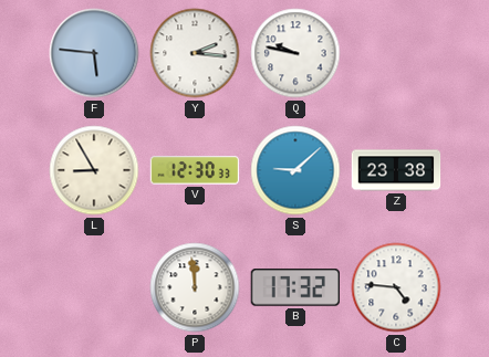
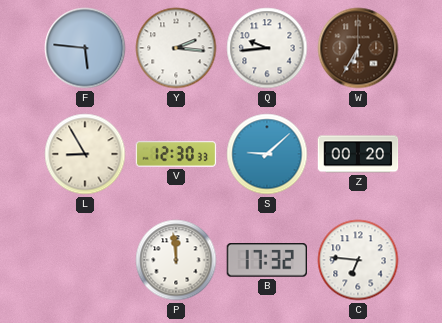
Q: 9:47 -> 9:44 (267, 48)
W: none -> 6:35 (358, 48)
Z: 23:38 -> 00:20 (358, 154)
C: 4:46 -> 6:46 (358, 260)
